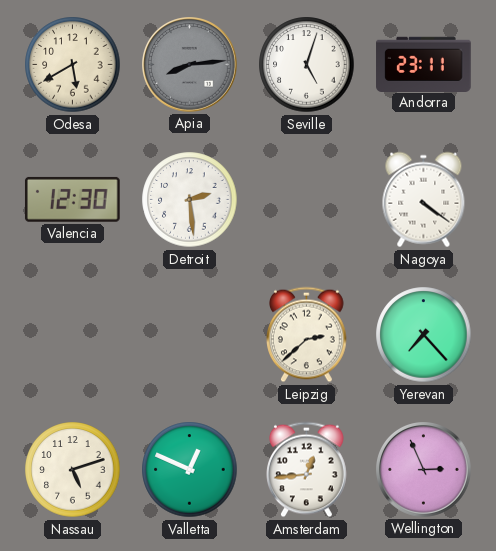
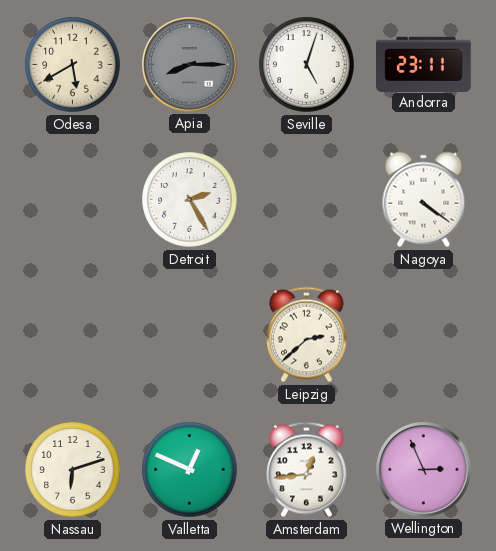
Apia: 8:14 -> 8:15 (190, 65)
Valencia: 12:30 -> none (73, 199)
Detroit: 2:29 -> 2:25 (190, 200)
Yerevan: 7:23 -> none (424, 335)
Nassau: 5:12 -> 6:12 (73, 470)
